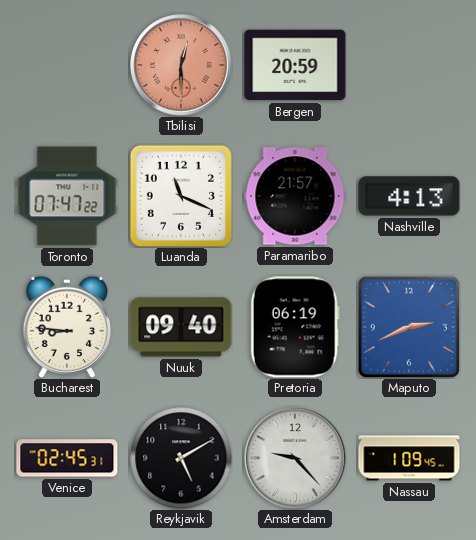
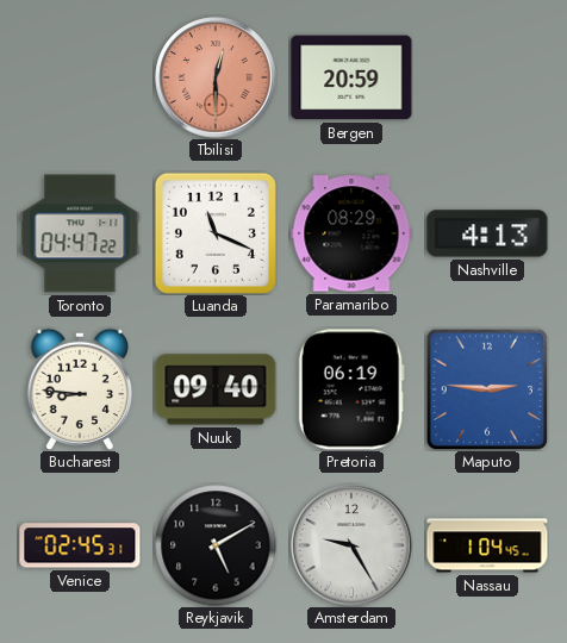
Toronto: 07:47 -> 04:47 (80, 233)
Paramaribo: 21:57 -> 08:29 (351, 233)
Maputo: 2:41 -> 2:46 (487, 389)
Amsterdam: 9:23 -> 9:25 (351, 545)
Nassau: 1:09 -> 1:04 (487, 545)
